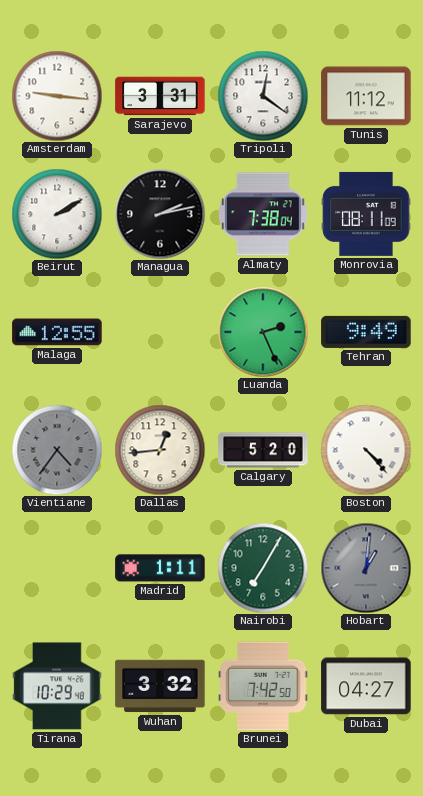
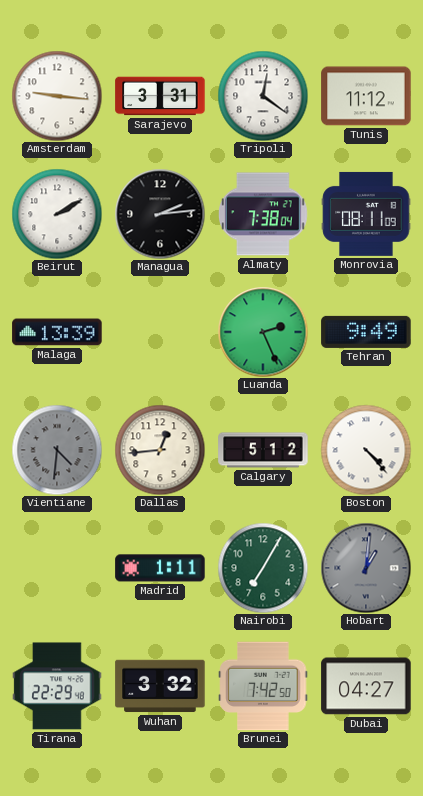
Managua: 2:13 -> 2:14 (160, 214)
Malaga: 12:55 -> 13:39 (57, 332)
Vientiane: 4:36 -> 4:31 (57, 450)
Calgary: 5:20 -> 5:12 (263, 450)
Tirana: 10:29 -> 22:29 (57, 686)
